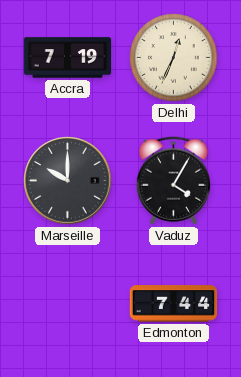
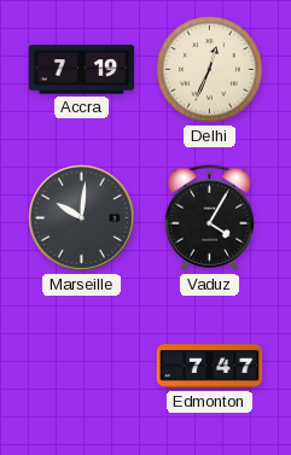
Marseille: 10:00 -> 10:01 (82, 218)
Edmonton: 7:44 -> 7:47 (210, 367)
